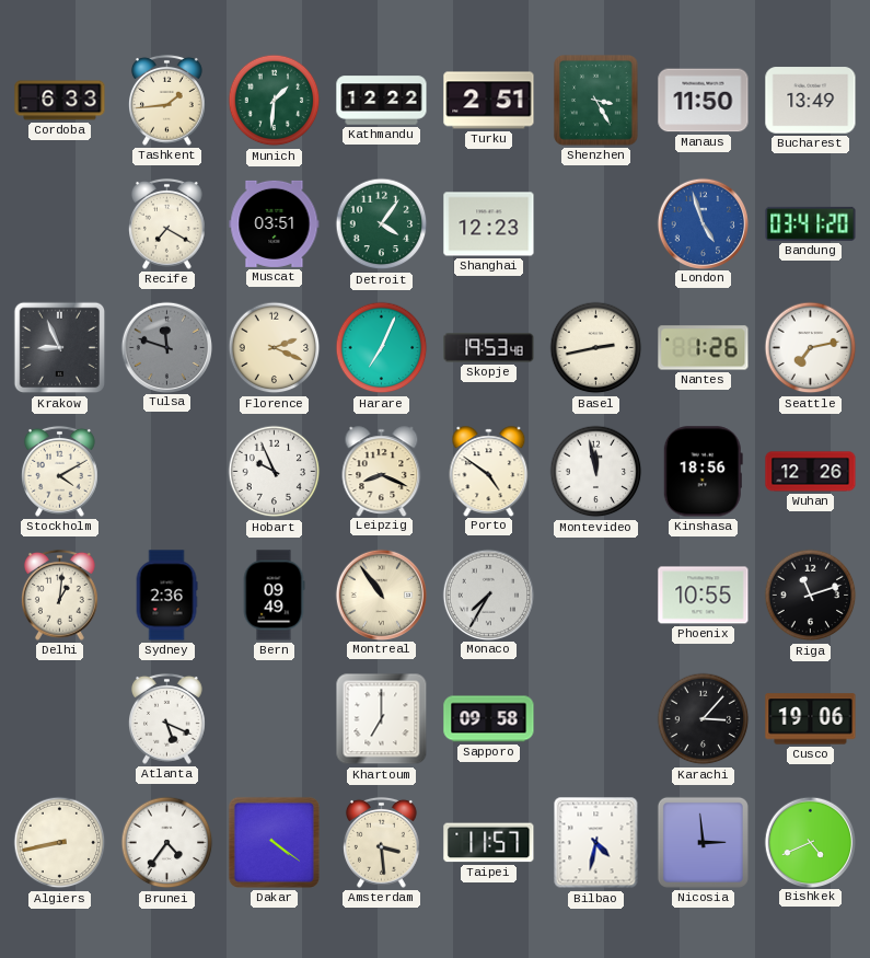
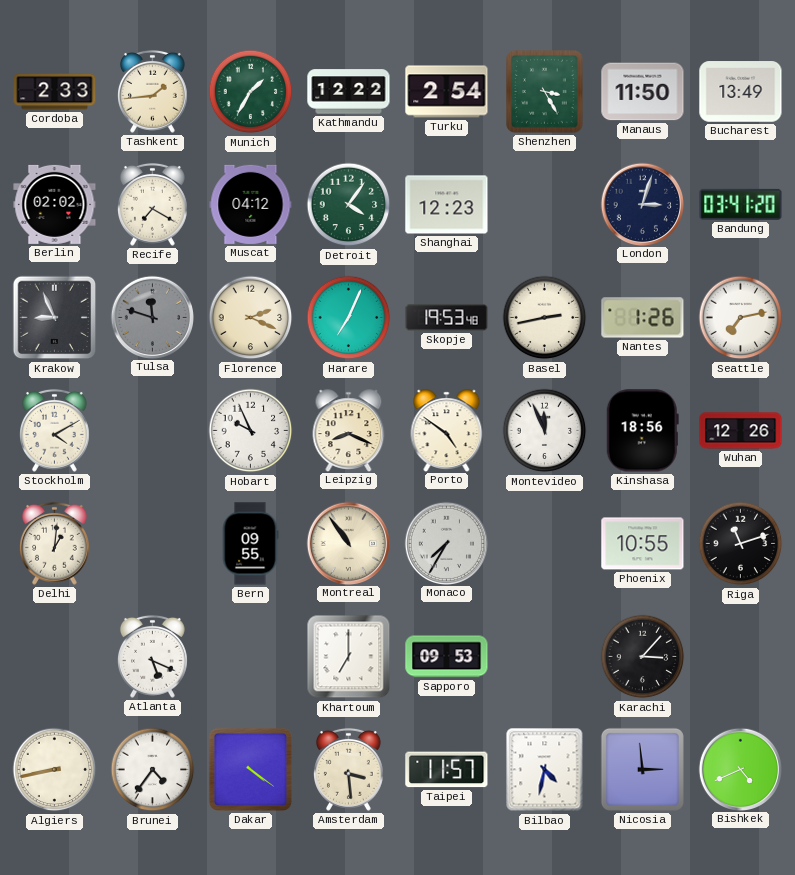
Cordoba: 6:33 -> 2:33 (55, 92)
Munich: 1:31 -> 1:35 (251, 92)
Turku: 2:51 -> 2:54 (447, 92)
Berlin: none -> 02:02 (55, 204)
Muscat: 03:51 -> 04:12 (251, 204)
London: 4:57 -> 3:03 (642, 204)
London dial: blue -> navy (642, 204)
Montevideo: 11:58 -> 11:56 (545, 431)
Sydney: 2:36 -> none (166, 596)
Bern: 09:49 -> 09:55 (250, 544)
Sapporo: 09:58 -> 09:53 (447, 657)
Cusco: 19:06 -> none (811, 719)
